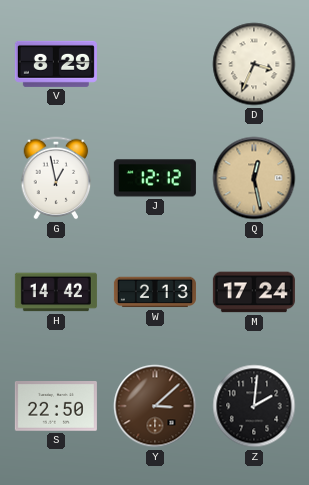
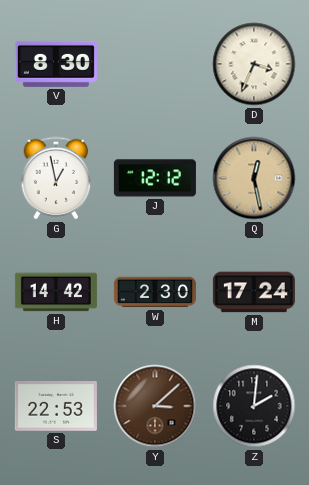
V: 8:29 -> 8:30 (56, 64)
W: 2:13 -> 2:30 (155, 292)
S: 22:50 -> 22:53 (56, 407)
